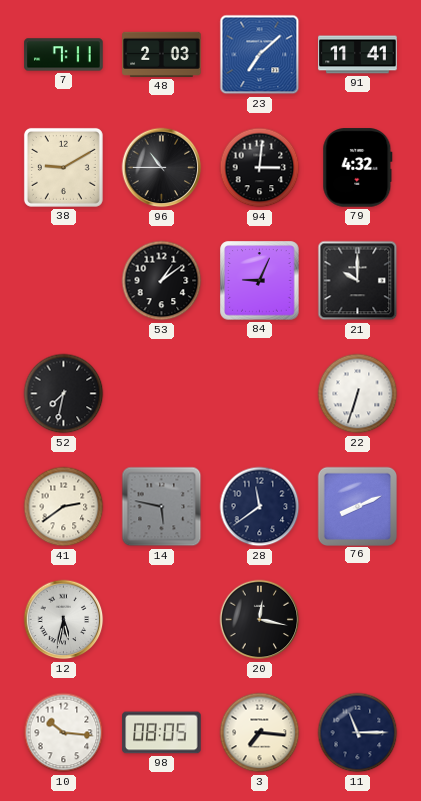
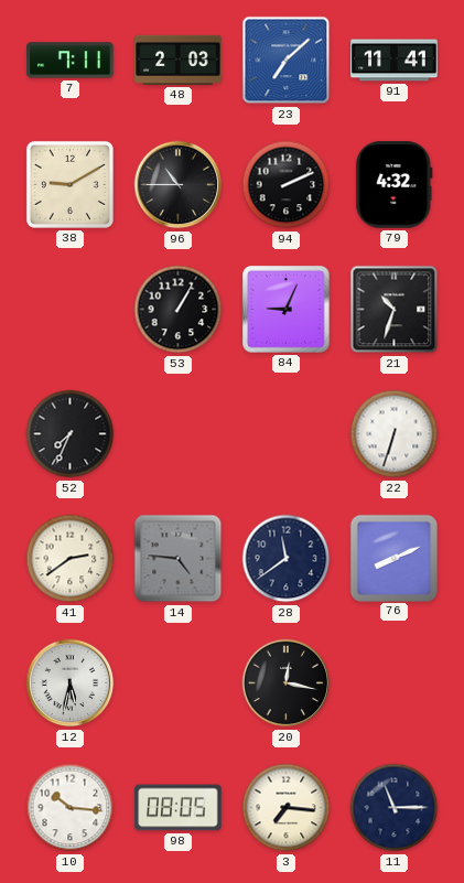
94: 3:01 -> 2:11 (287, 185)
53: 1:09 -> 1:05 (179, 310)
21: 10:00 -> 10:33 (395, 310)
52: 7:32 -> 7:34 (71, 434)
14: 5:47 -> 4:46 (179, 559)
